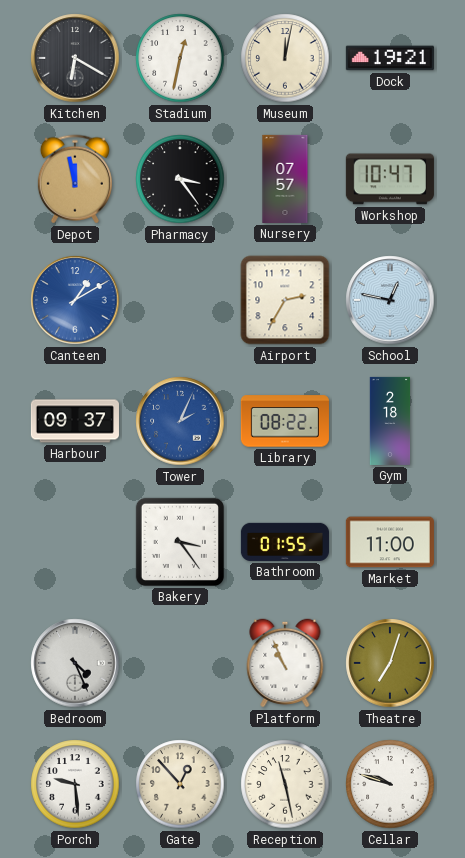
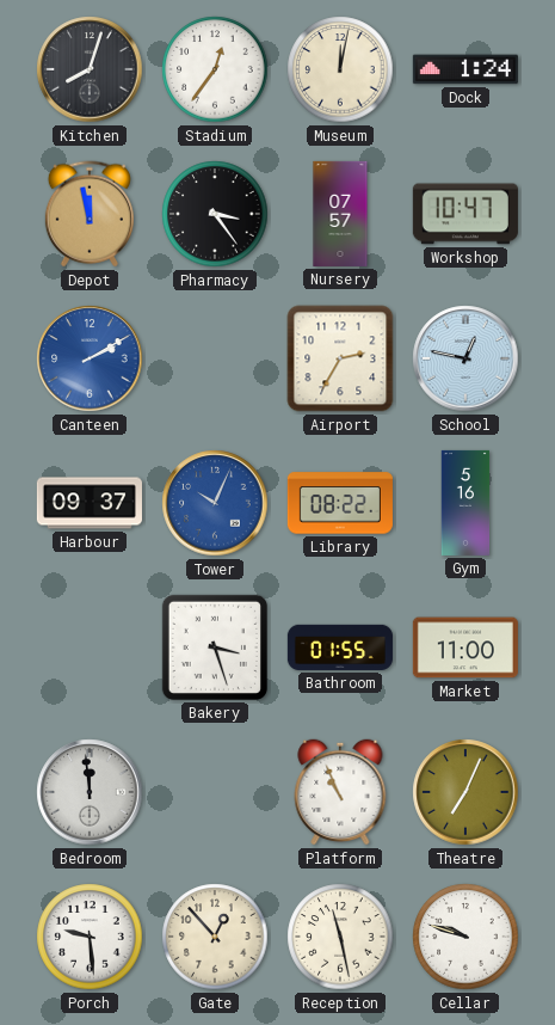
Kitchen: 6:20 -> 8:03 (90, 69)
Stadium: 12:32 -> 12:36 (215, 69)
Dock: 19:21 -> 1:24 (465, 69)
Canteen: 1:10 -> 2:10 (90, 358)
Tower: 2:04 -> 10:04 (215, 503)
Gym: 2:18 -> 5:16 (465, 503)
Bakery: 3:24 -> 3:27 (215, 647)
Bedroom: 4:26 -> 11:59 (90, 792)
Theatre: 7:03 -> 7:04 (465, 792)
